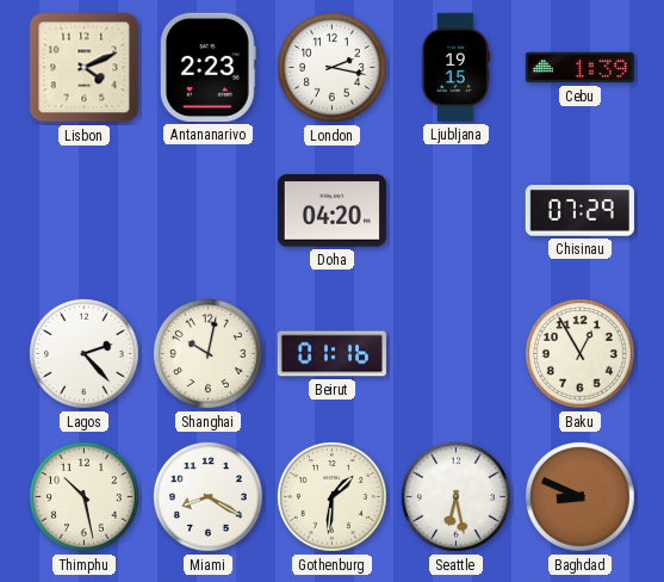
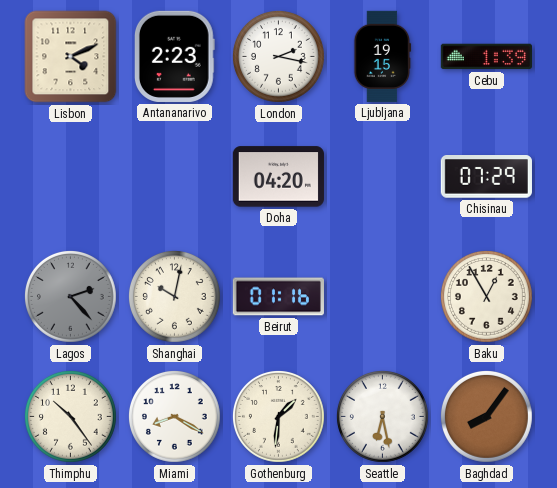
Lagos dial: white -> grey (71, 297)
Thimphu: 10:28 -> 10:24 (71, 417)
Baghdad: 8:49 -> 8:06 (487, 417)
